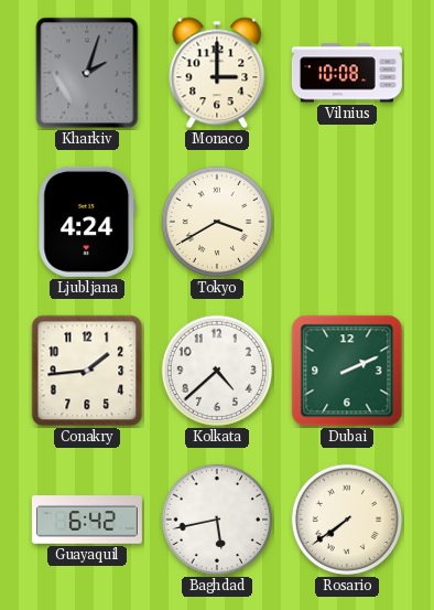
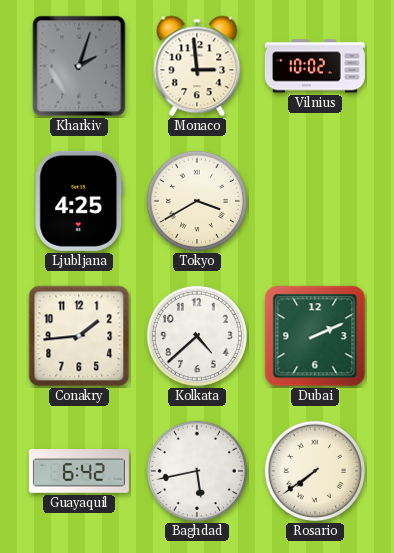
Monaco: 3:00 -> 2:59 (197, 66)
Vilnius: 10:08 -> 10:02 (315, 66)
Ljubljana: 4:24 -> 4:25 (79, 201)
